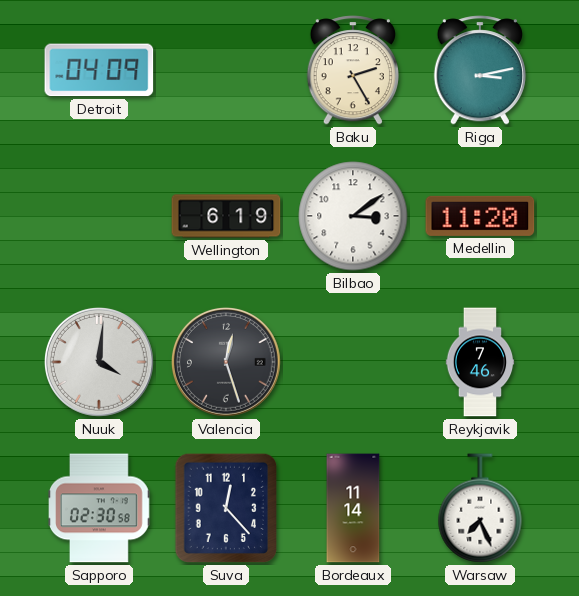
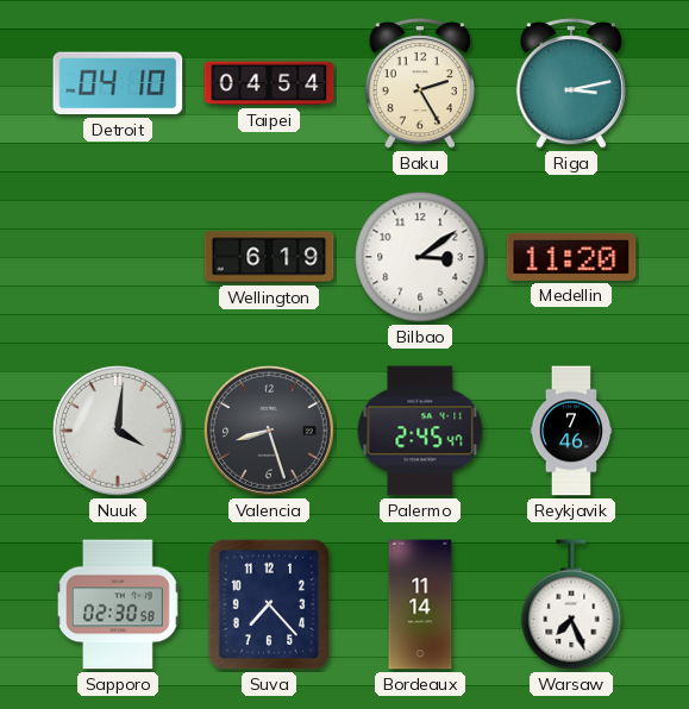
Detroit: 04:09 -> 04:10 (118, 83)
Taipei: none -> 04:54 (269, 83)
Valencia: 12:27 -> 8:27 (270, 432)
Palermo: none -> 2:45 (420, 431)
Suva: 12:23 -> 7:23 (269, 604)
